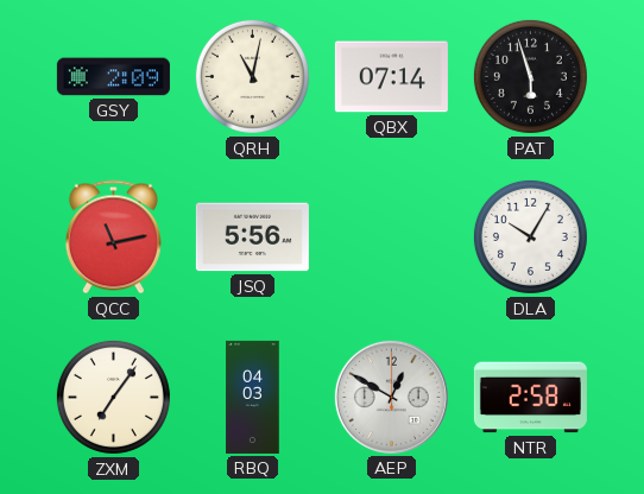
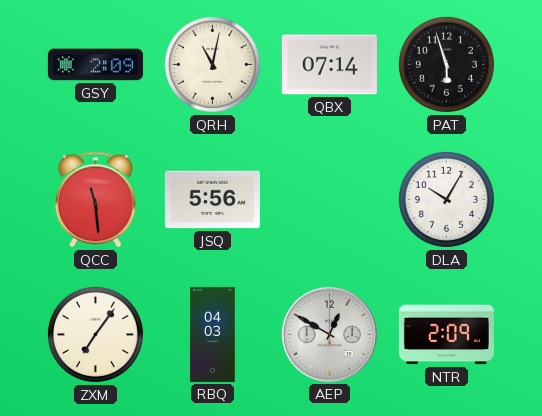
QCC: 11:13 -> 11:29 (95, 200)
NTR: 2:58 -> 2:09 (446, 335)
